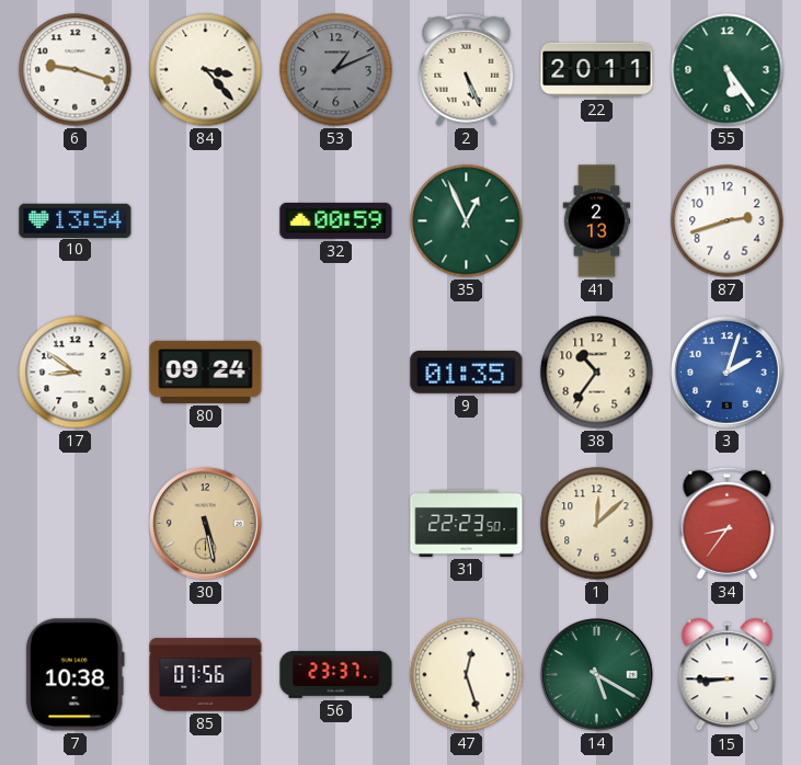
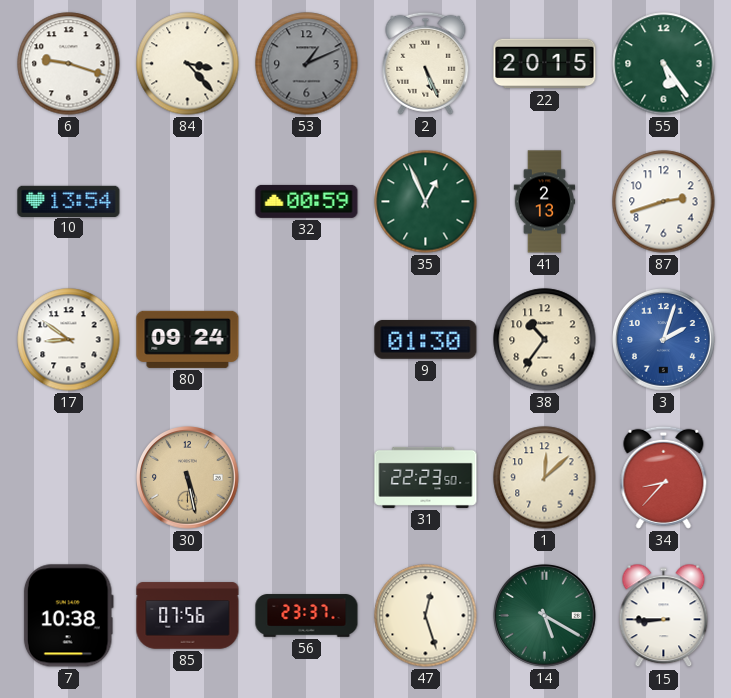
22: 20:11 -> 20:15 (545, 64)
9: 01:35 -> 01:30 (426, 340)
34: 8:36 -> 8:37 (664, 477)
